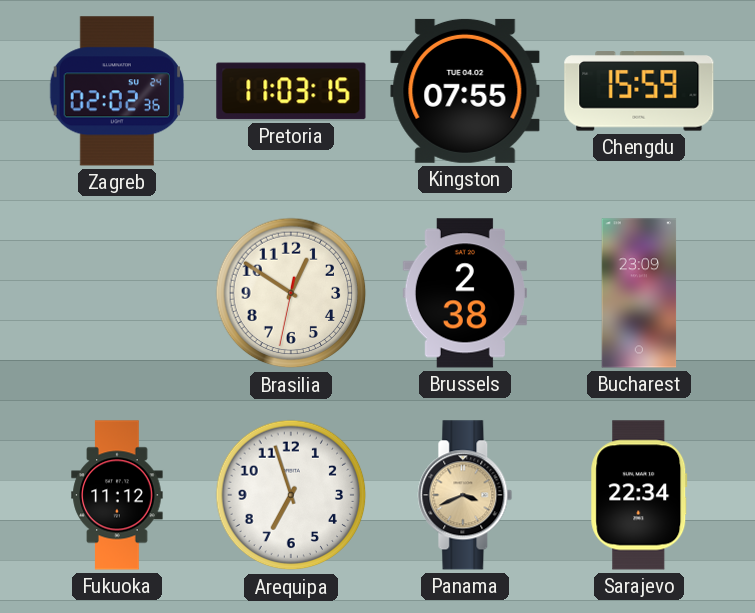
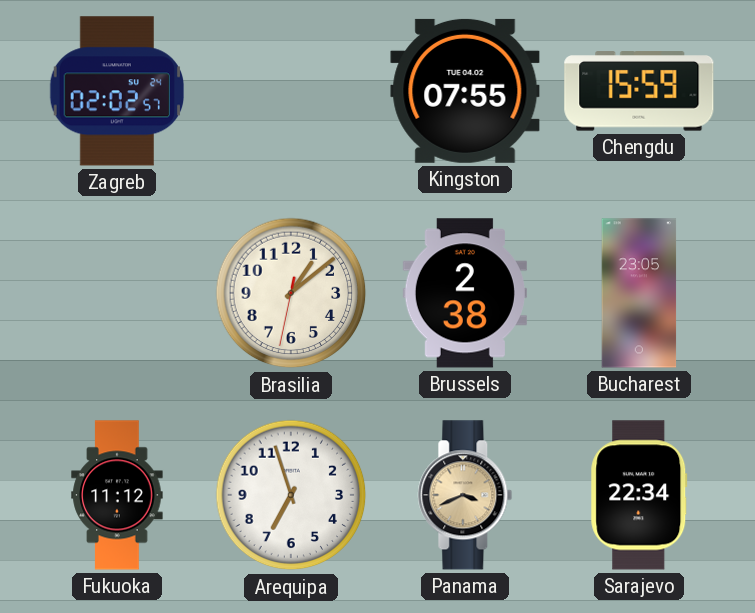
Zagreb: 02:02:36 -> 02:02:57 (116, 91)
Pretoria: 11:03 -> none (291, 91)
Brasilia: 12:50 -> 1:08 (291, 293)
Bucharest: 23:09 -> 23:05 (639, 293)
